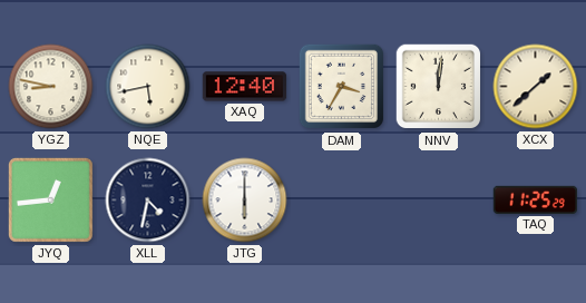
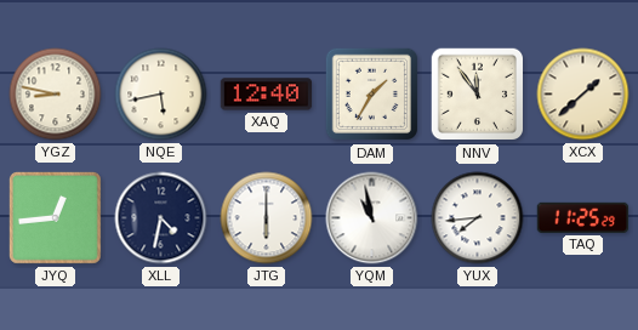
DAM: 3:35 -> 1:35 (372, 95)
NNV: 12:01 -> 11:54 (478, 95)
YQM: none -> 10:58 (372, 218)
YUX: none -> 7:44 (478, 218)
